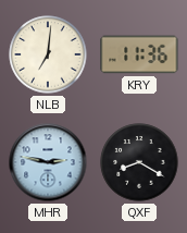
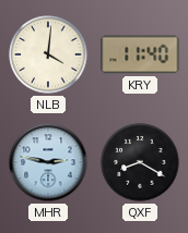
NLB: 7:01 -> 4:01 (48, 54)
KRY: 11:36 -> 11:40 (140, 54)
